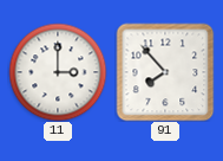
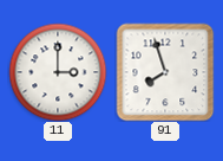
91: 7:53 -> 7:57 (165, 72)
